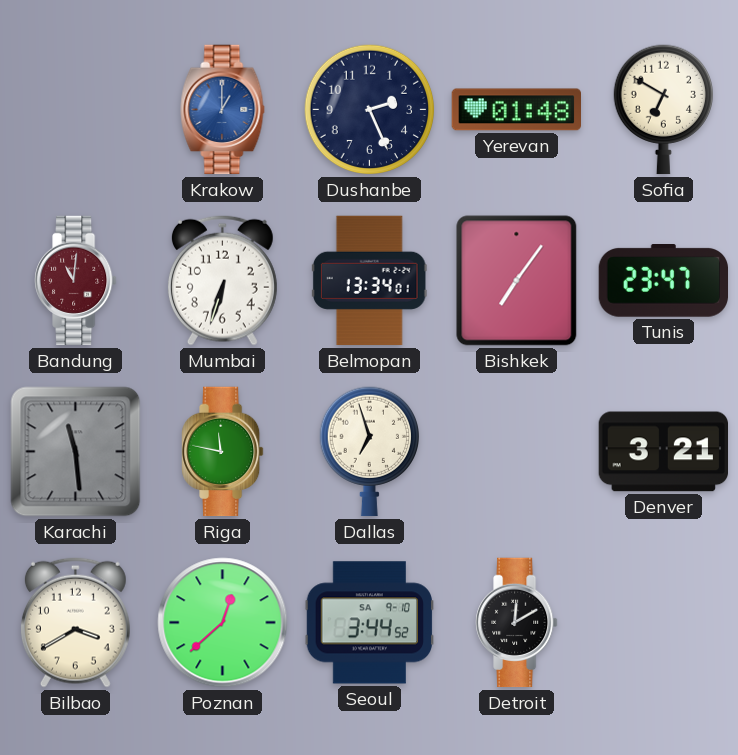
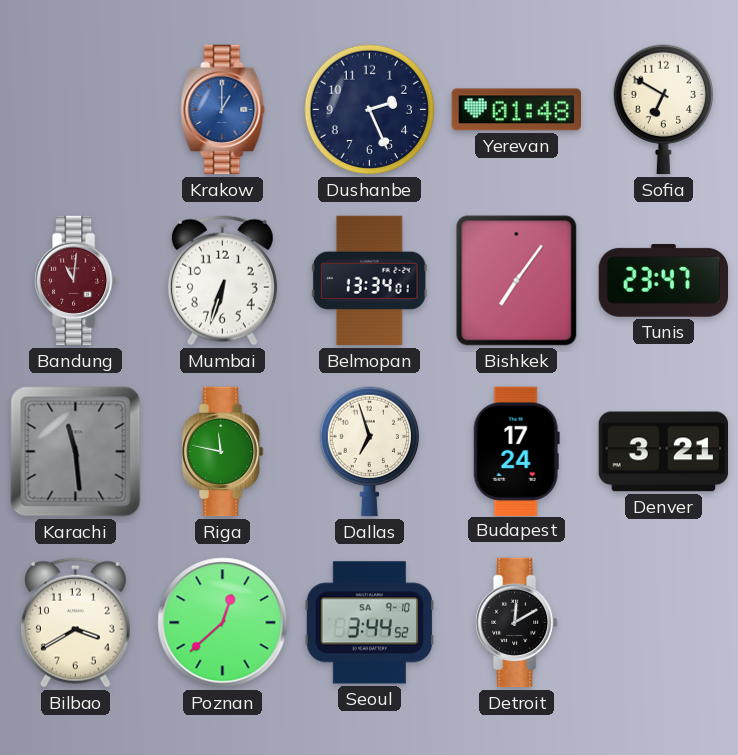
Budapest: none -> 17:24 (516, 451)
